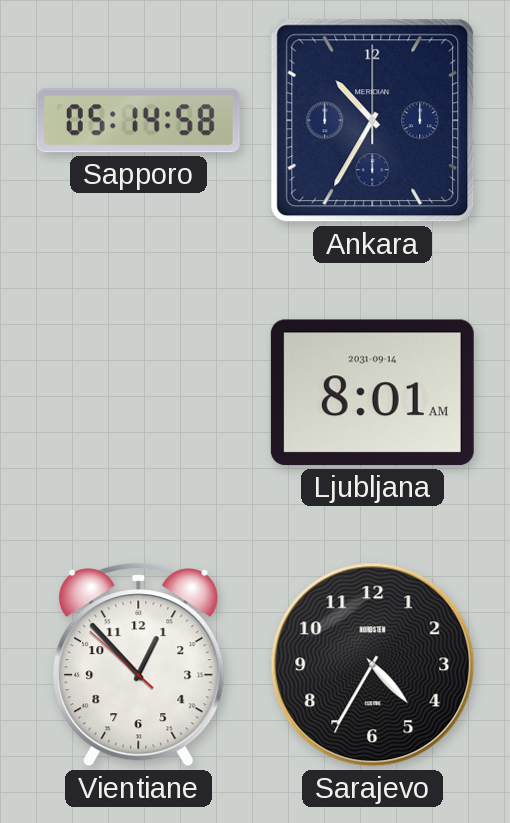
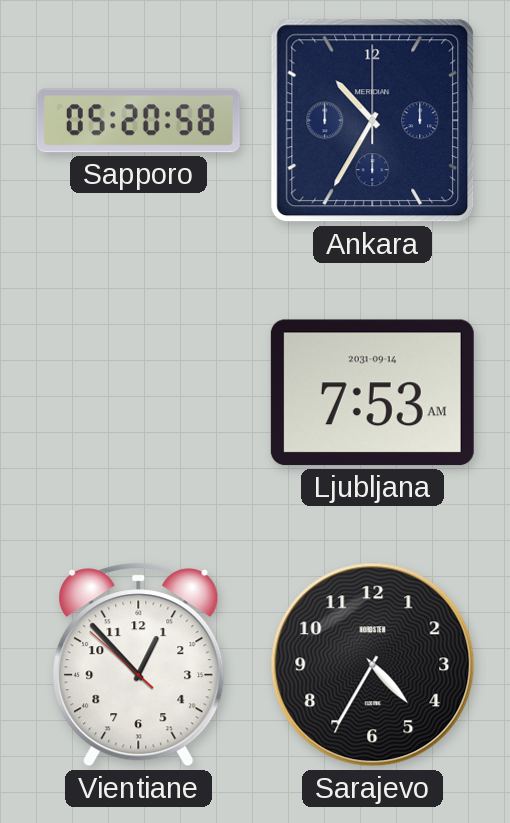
Sapporo: 05:14 -> 05:20 (138, 121)
Ljubljana: 8:01 -> 7:53 (372, 393)
